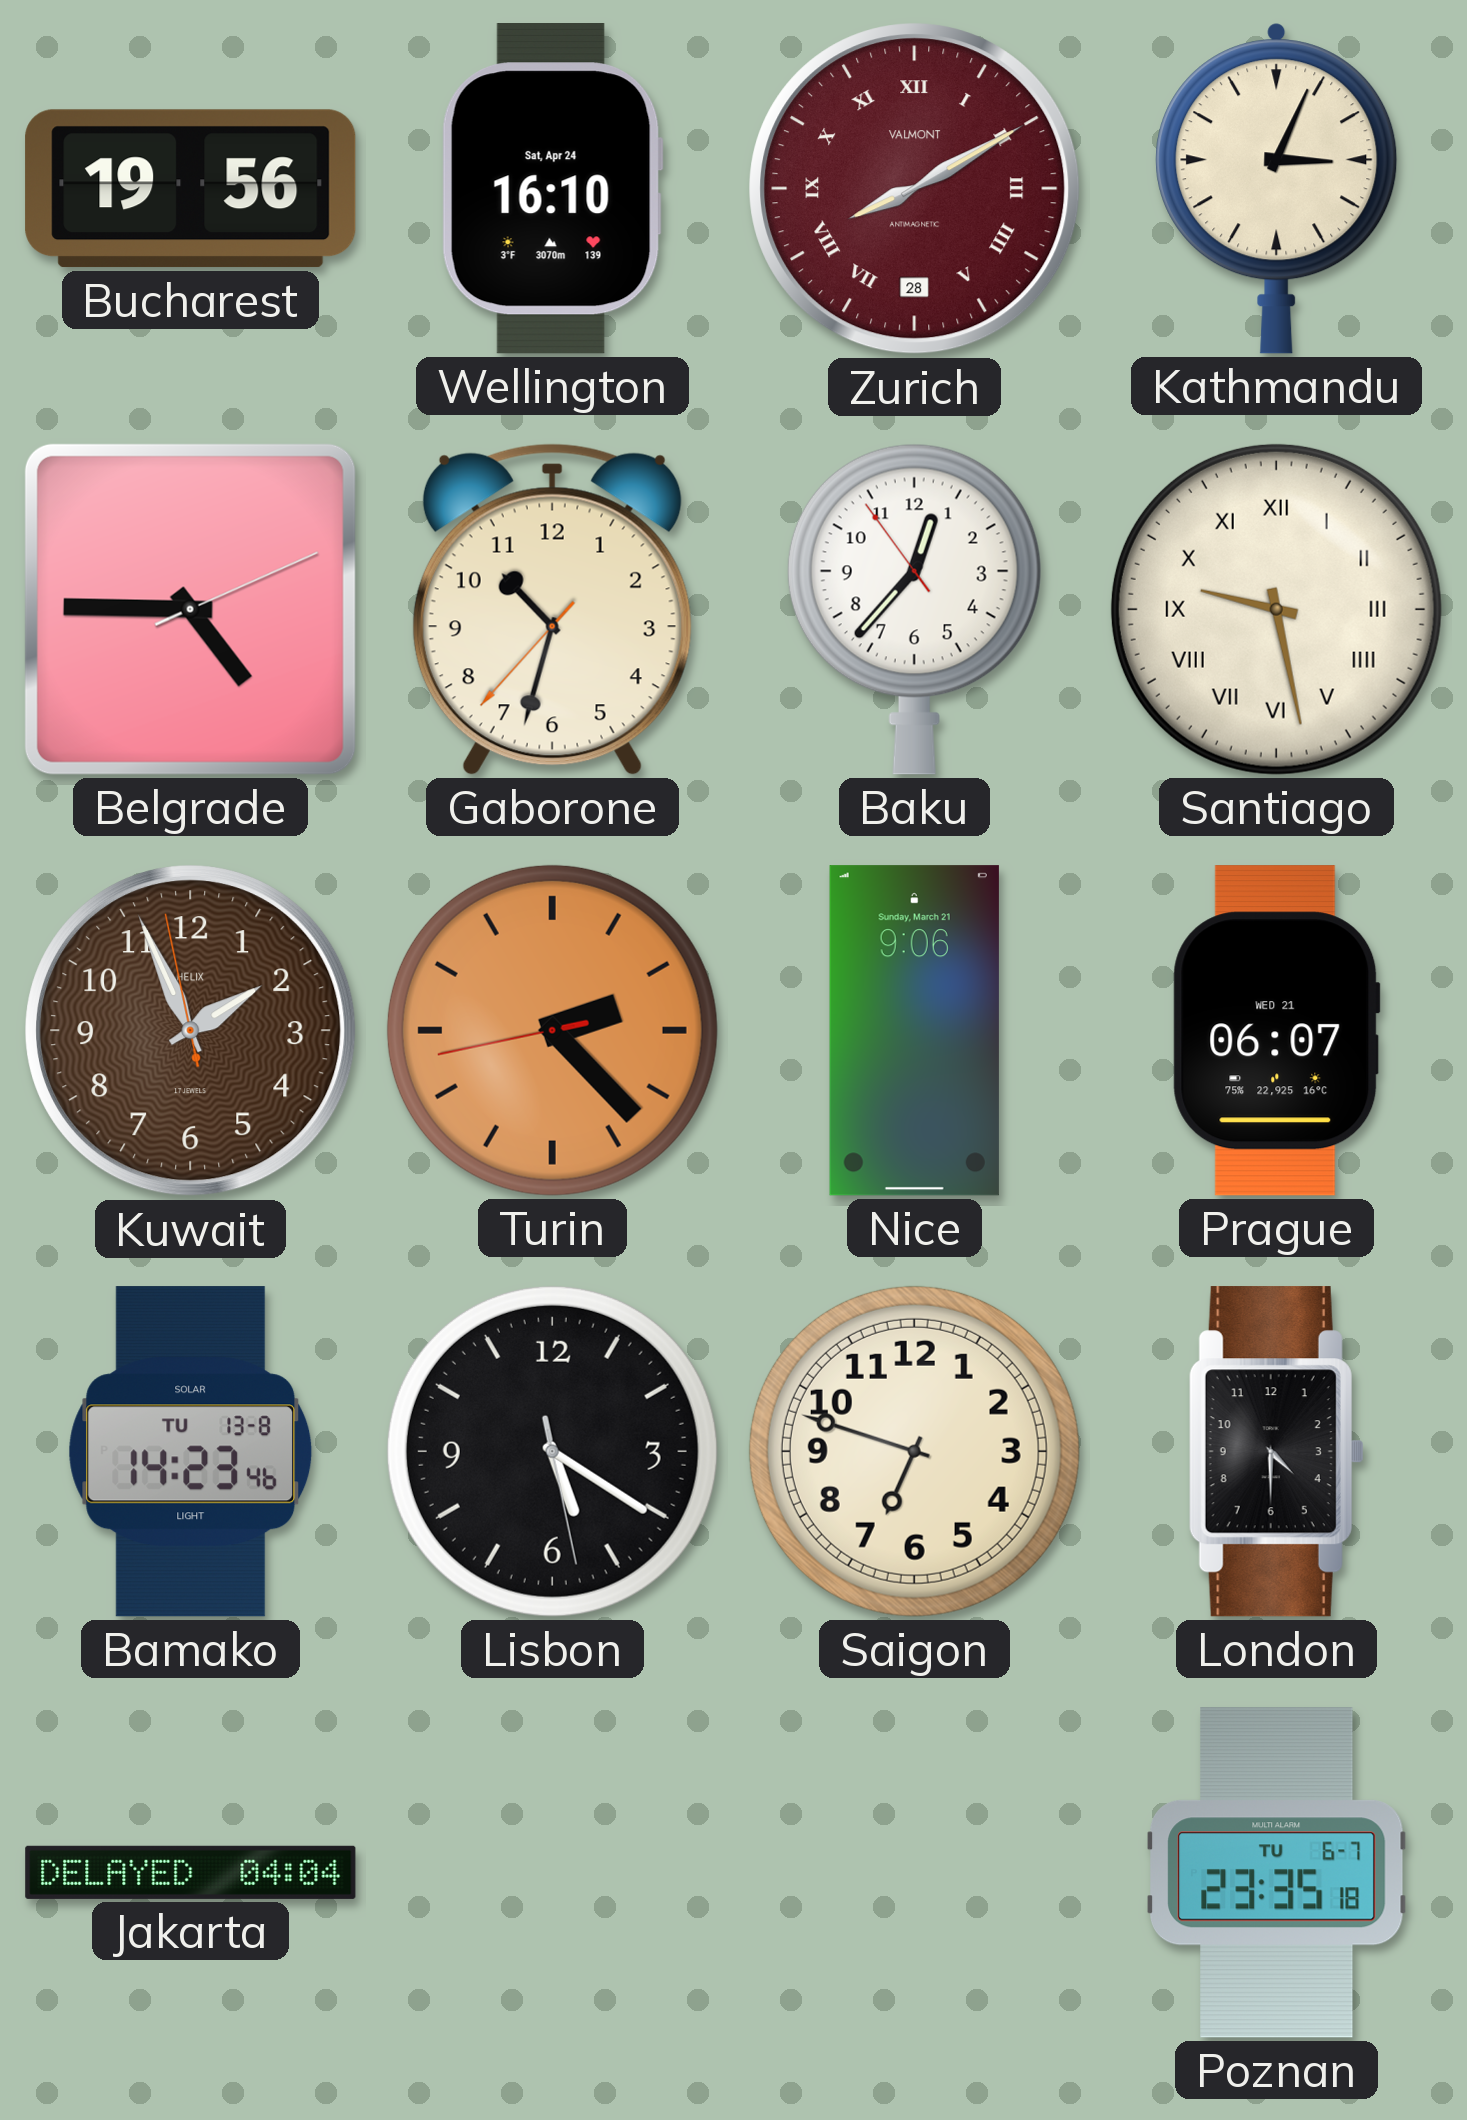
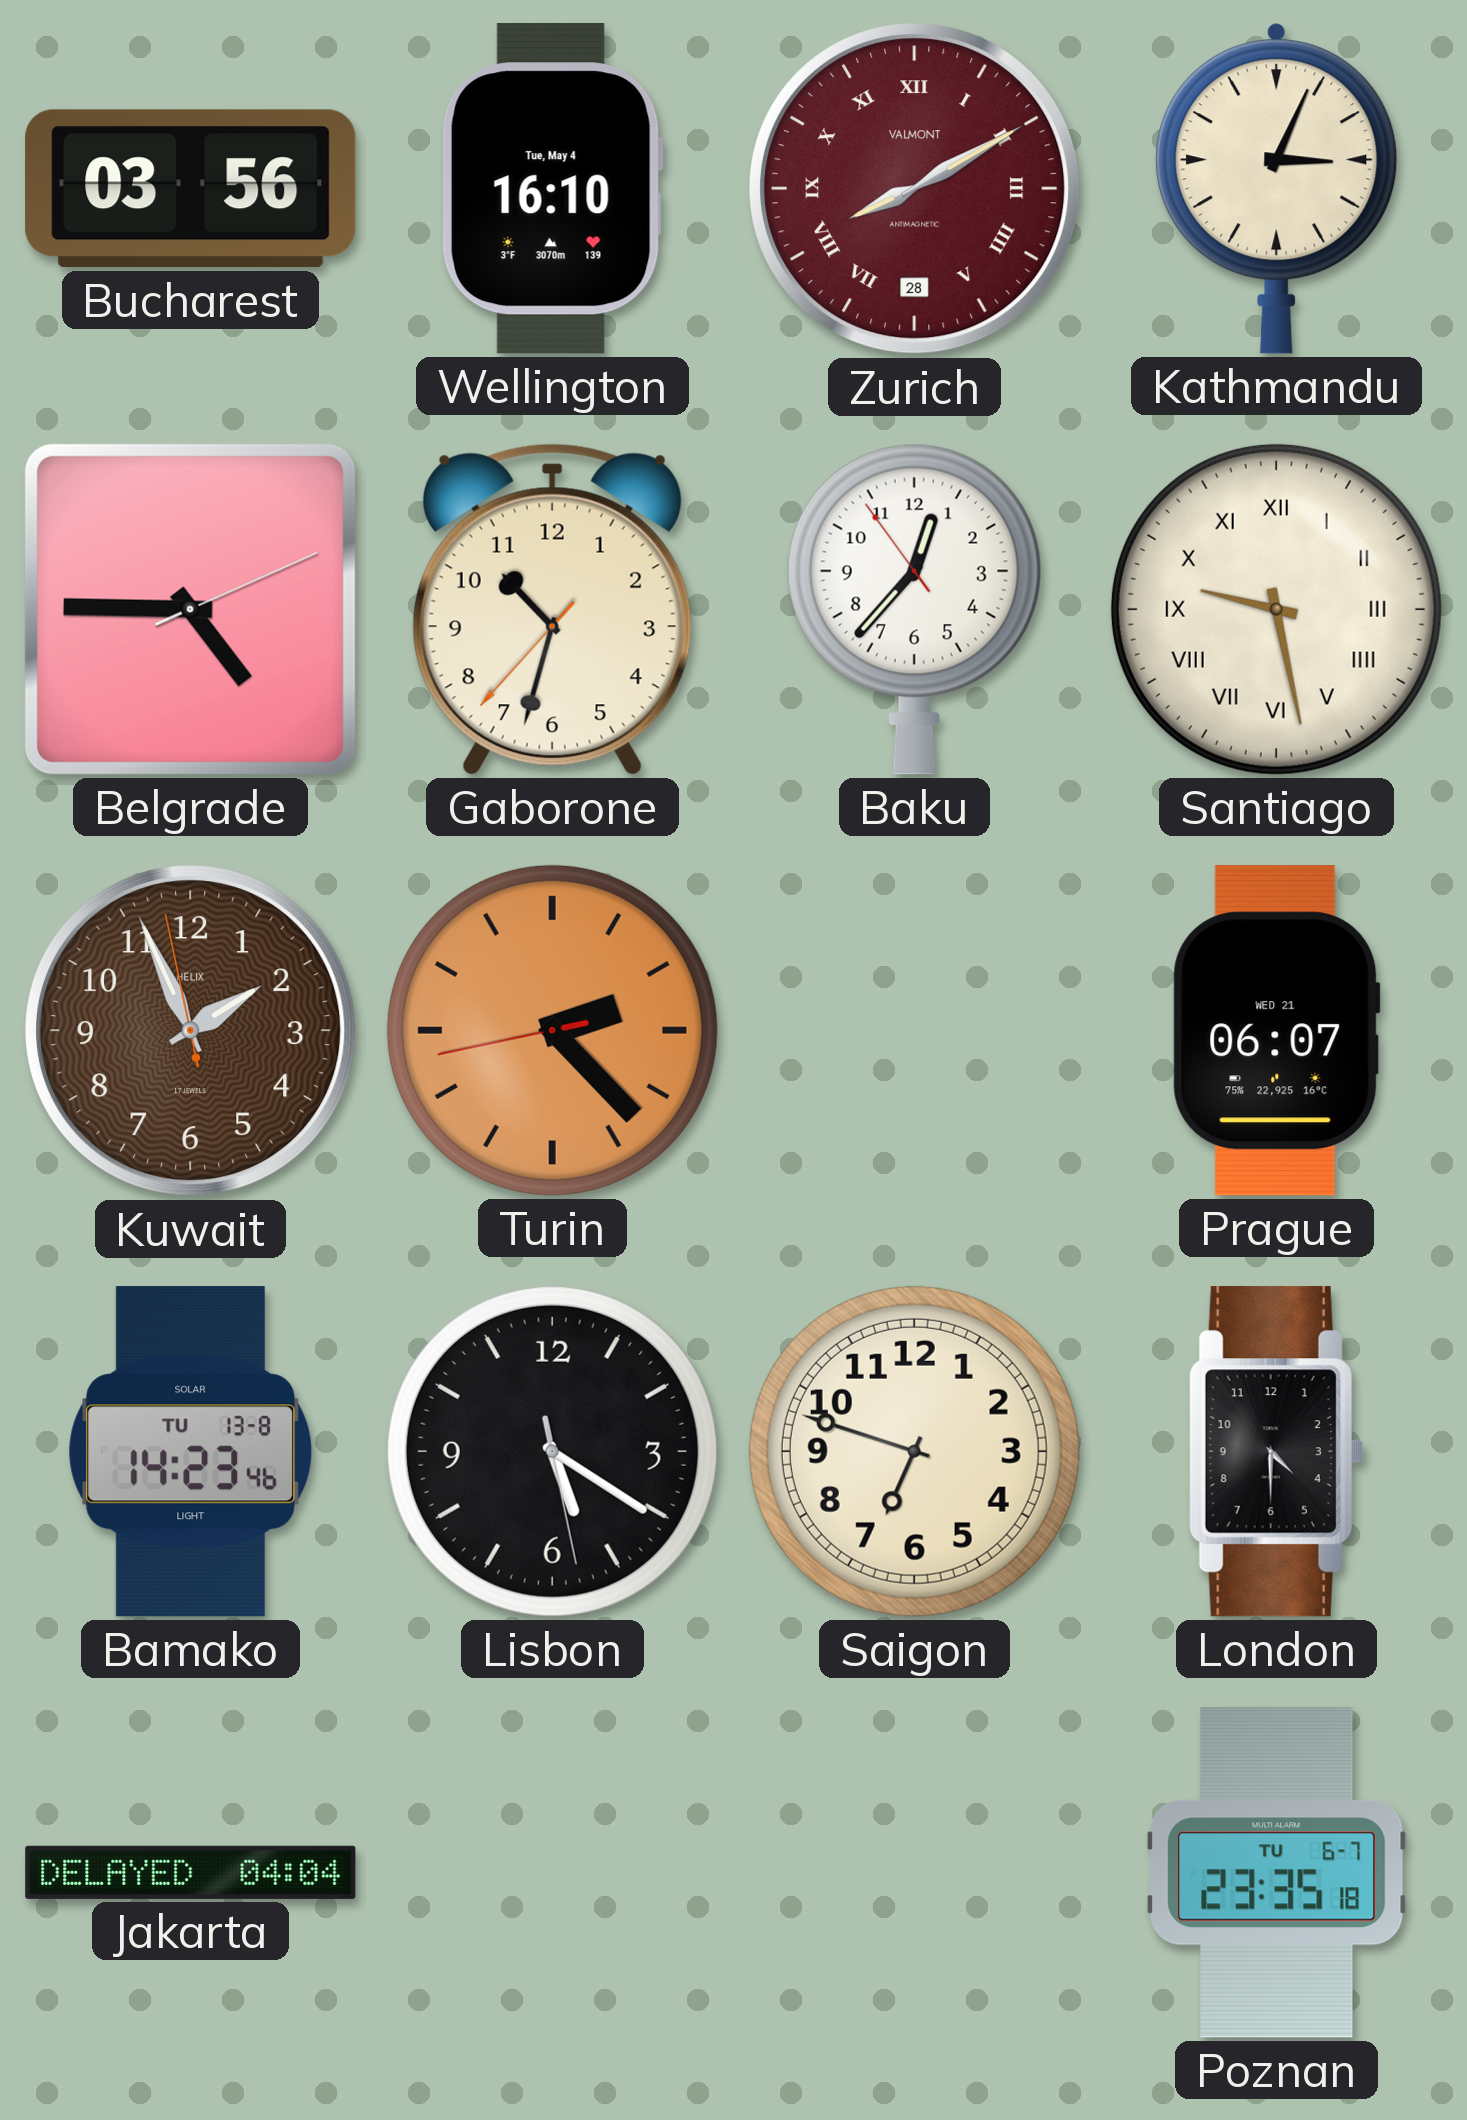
Bucharest: 19:56 -> 03:56 (191, 189)
Wellington date: Sat, Apr 24 -> Tue, May 4 (552, 189)
Nice: 9:06 -> none (914, 1031)
